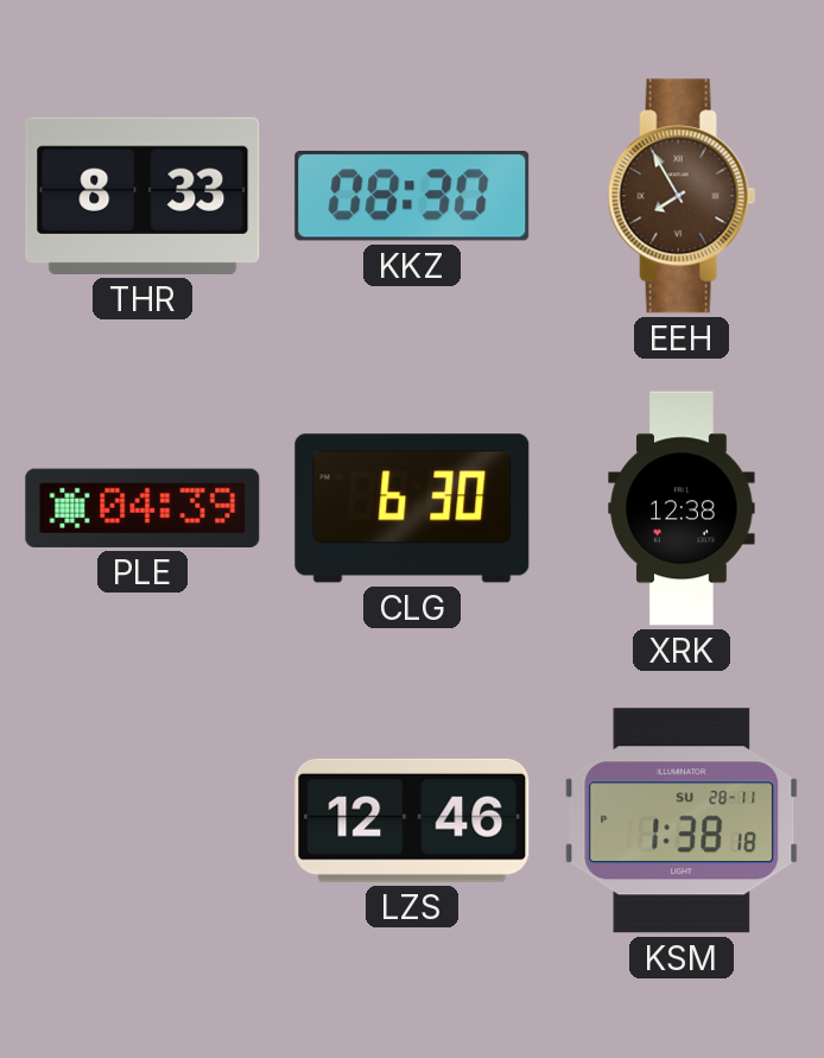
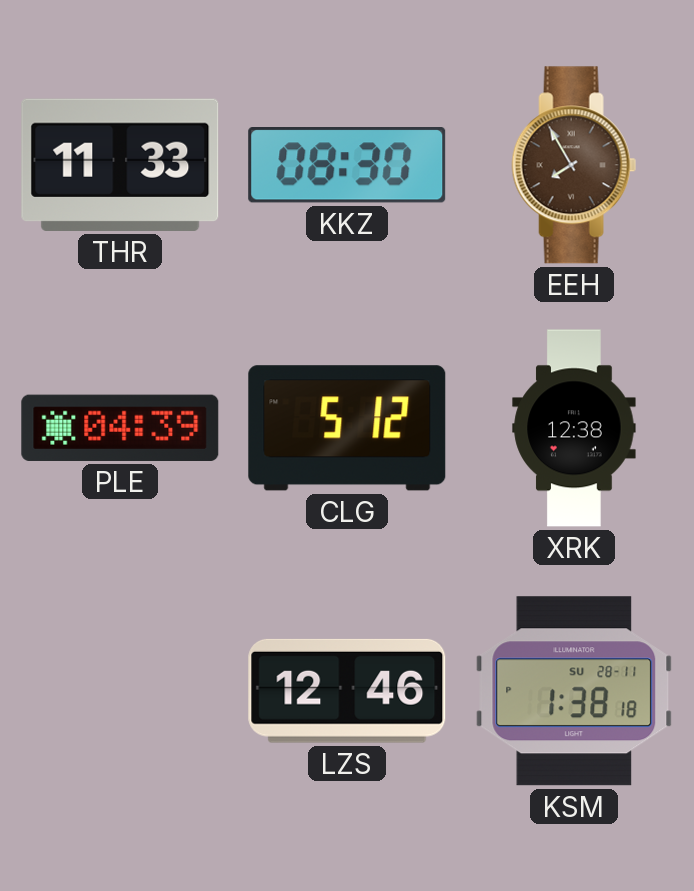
THR: 8:33 -> 11:33 (120, 165)
CLG: 6:30 -> 5:12 (347, 428)
